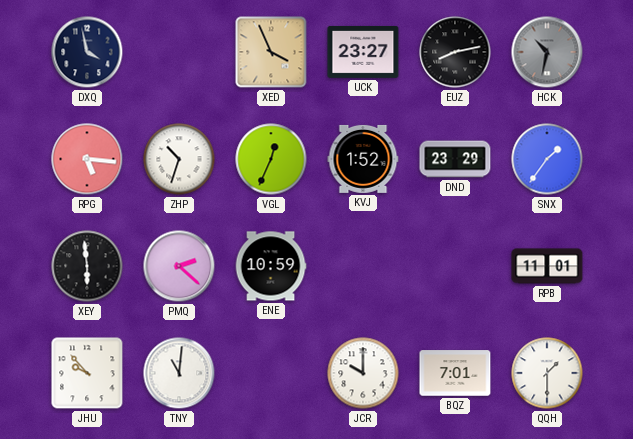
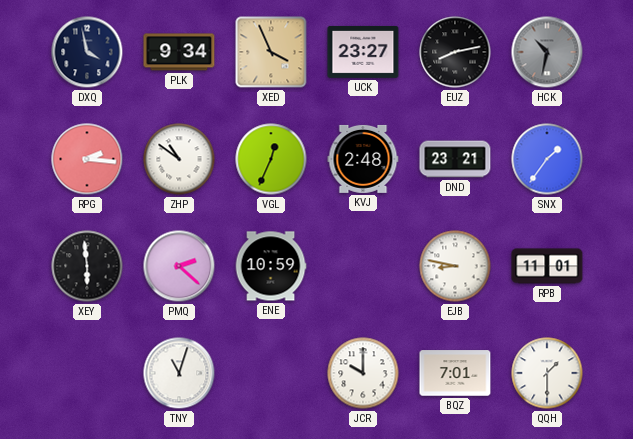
PLK: none -> 9:34 (179, 52)
RPG: 5:16 -> 2:16 (87, 159)
ZHP: 10:33 -> 10:51 (179, 159)
KVJ: 1:52 -> 2:48 (363, 159)
DND: 23:29 -> 23:21 (455, 159)
EJB: none -> 8:47 (455, 266)
JHU: 9:53 -> none (87, 373)
TNY: 11:01 -> 11:03 (179, 373)
